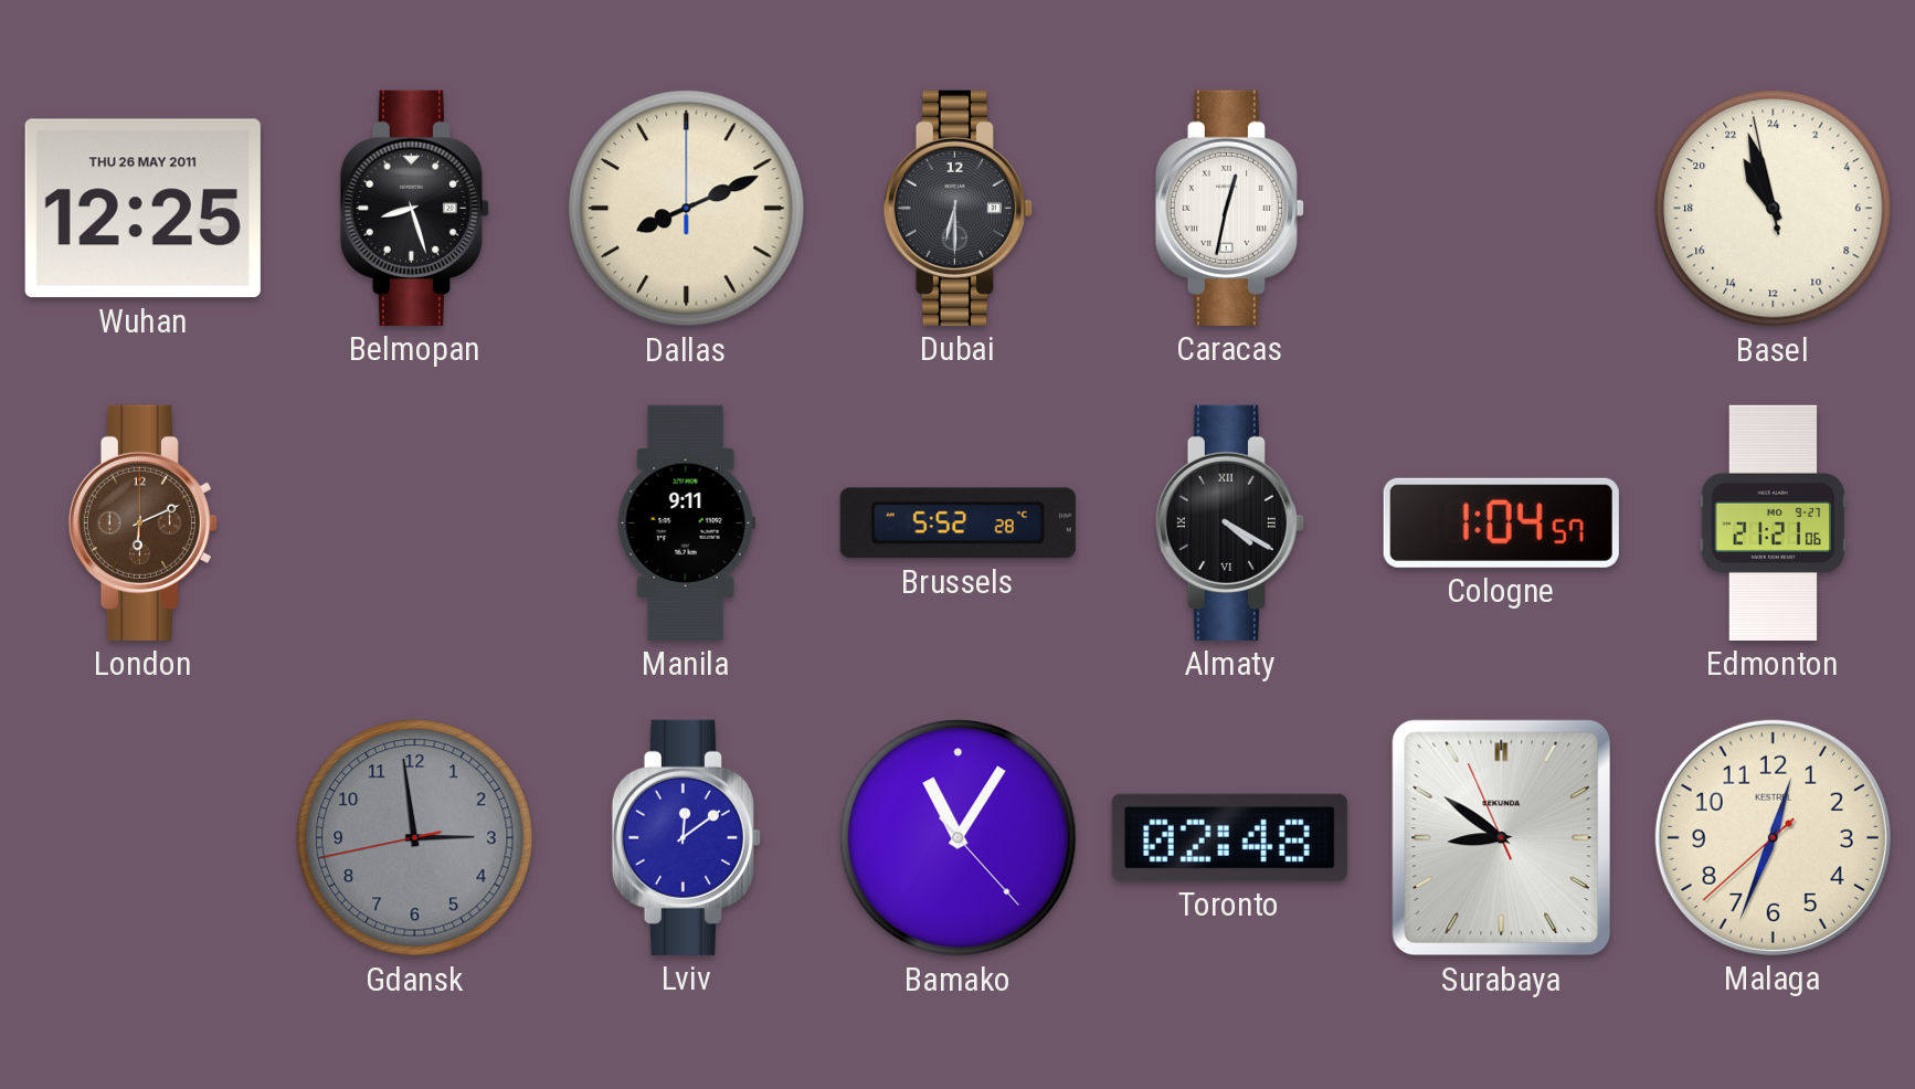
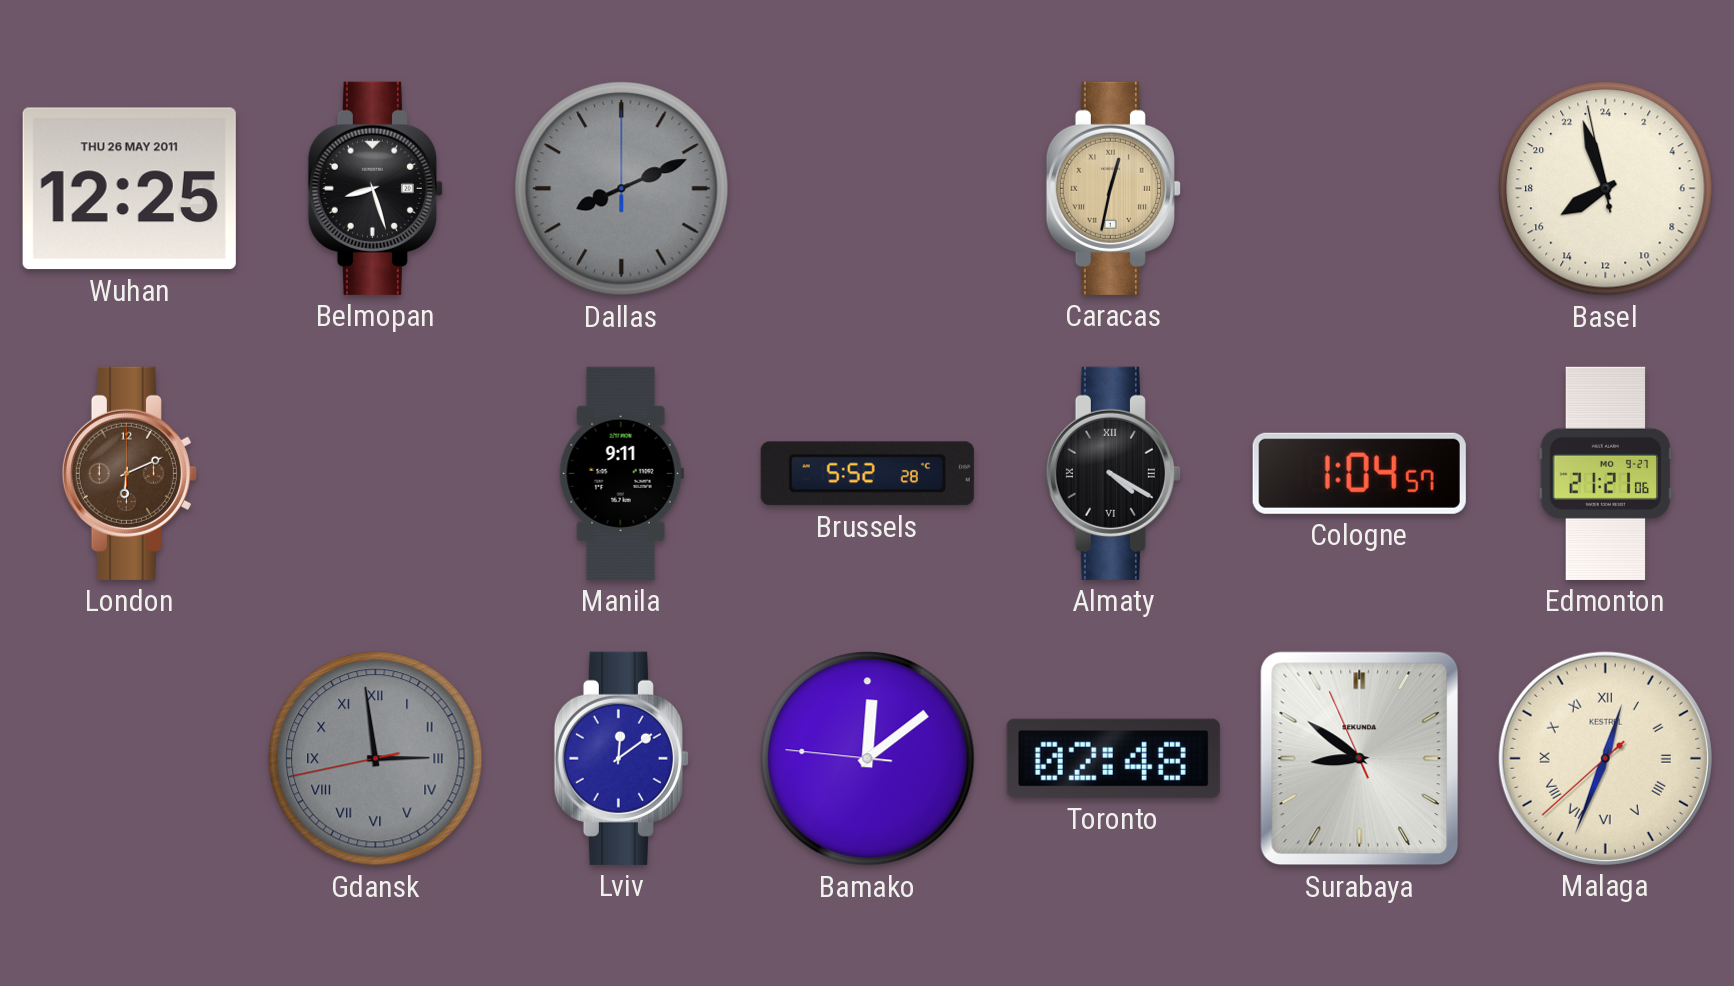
Dallas dial: cream -> grey (622, 189)
Dubai: 6:30 -> none (957, 208)
Caracas dial: white -> champagne (1113, 188)
Basel: 21:56 -> 15:56 (1606, 189)
Gdansk numerals: Arabic -> Roman (376, 759)
Bamako: 11:05 -> 12:08 (868, 759)
Malaga numerals: Arabic -> Roman (1605, 758)
